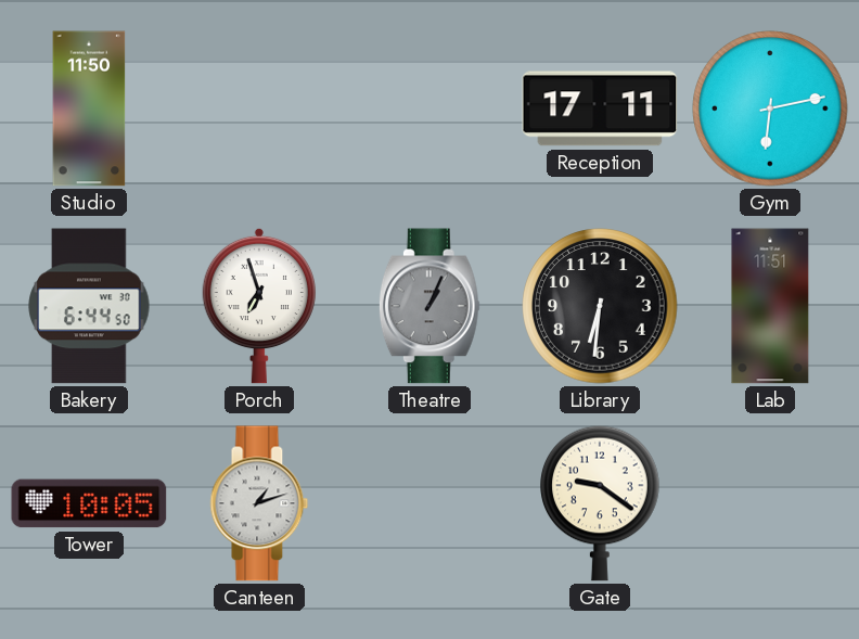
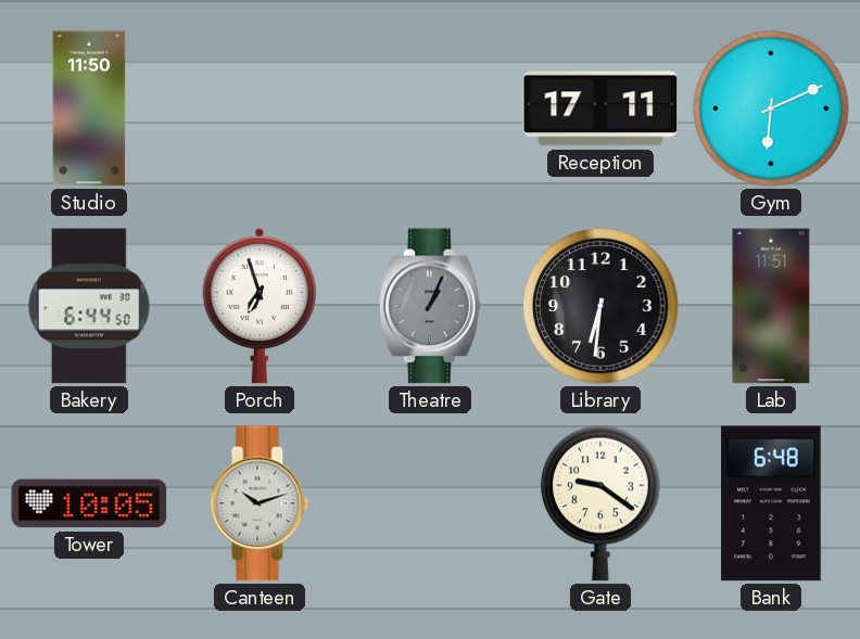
Gym: 6:13 -> 6:11 (771, 108)
Canteen: 1:12 -> 10:12 (260, 503)
Bank: none -> 6:48 (771, 503)
